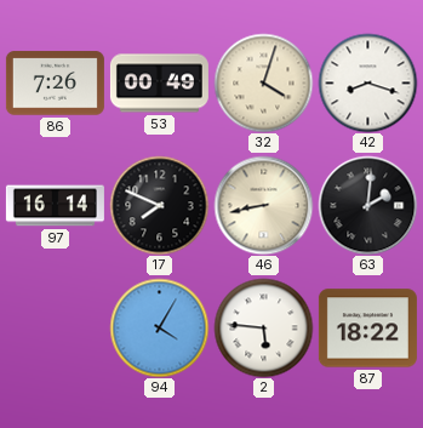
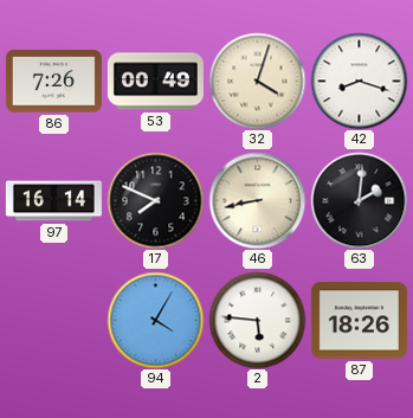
87: 18:22 -> 18:26 (359, 321)
